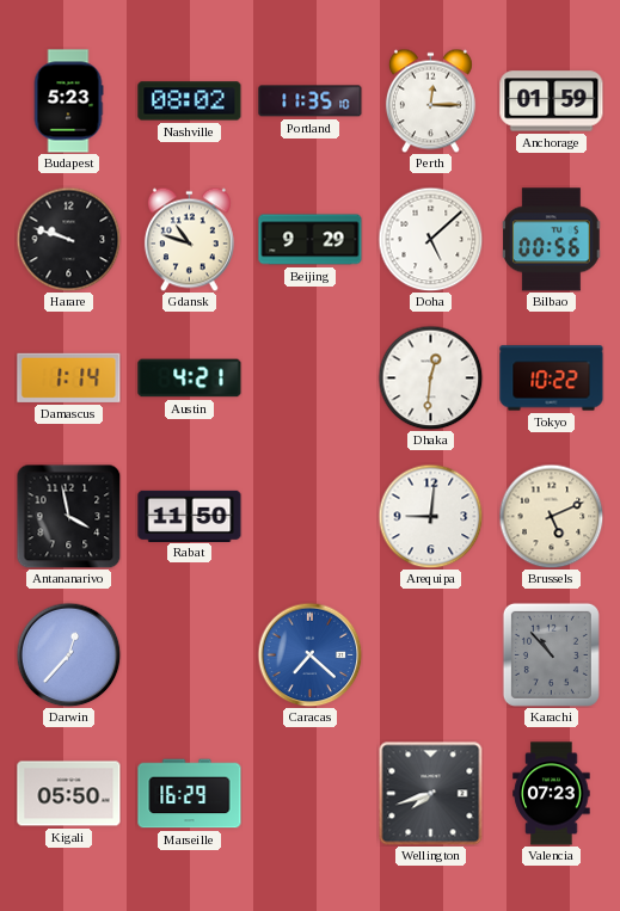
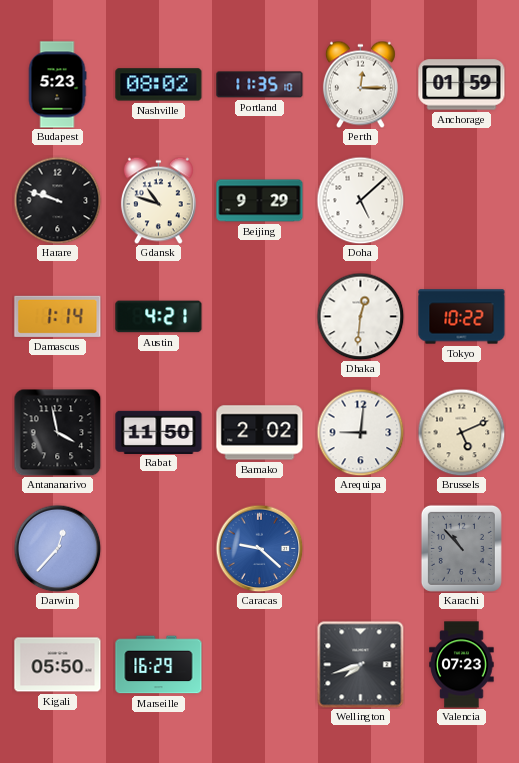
Bilbao: 00:56 -> none (552, 240)
Bamako: none -> 2:02 (260, 433)
Caracas: 7:22 -> 9:22 (259, 548)
